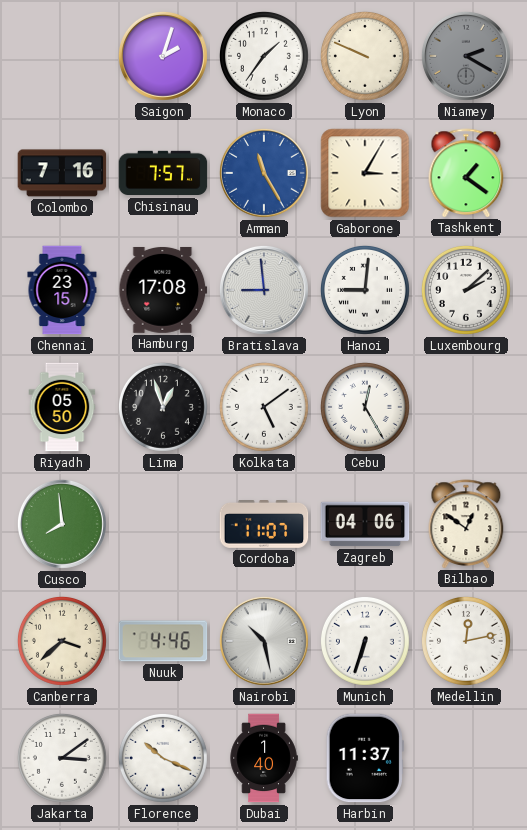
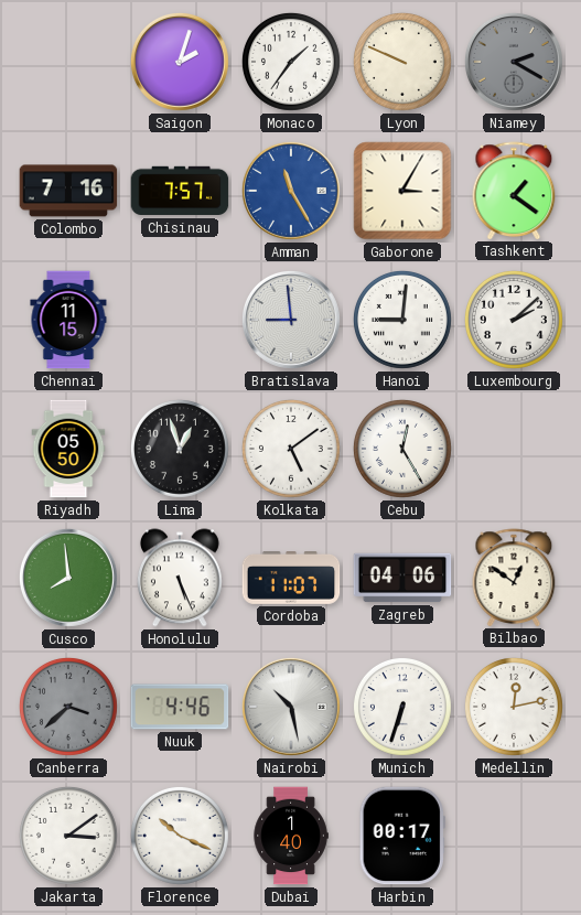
Chennai: 23:15 -> 11:15 (68, 320)
Hamburg: 17:08 -> none (163, 290)
Honolulu: none -> 5:26 (180, 578)
Canberra dial: cream -> grey (68, 707)
Harbin: 11:37 -> 00:17 (402, 836)
